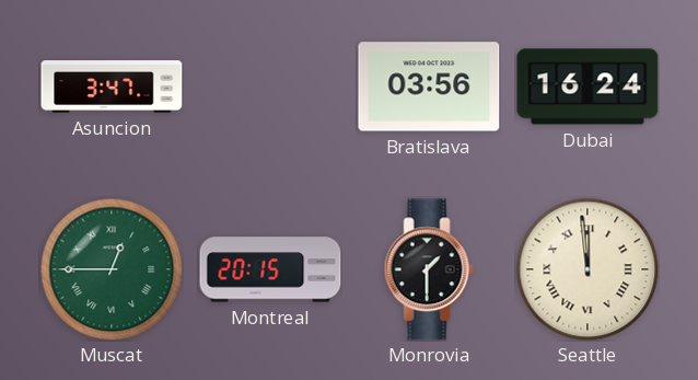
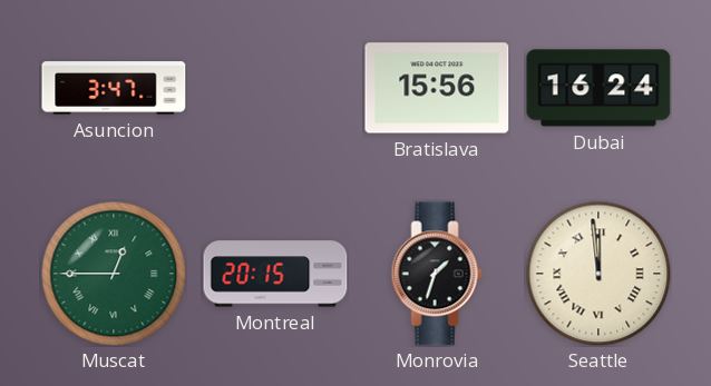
Bratislava: 03:56 -> 15:56 (437, 88)
Monrovia: 1:30 -> 1:33 (437, 274)
